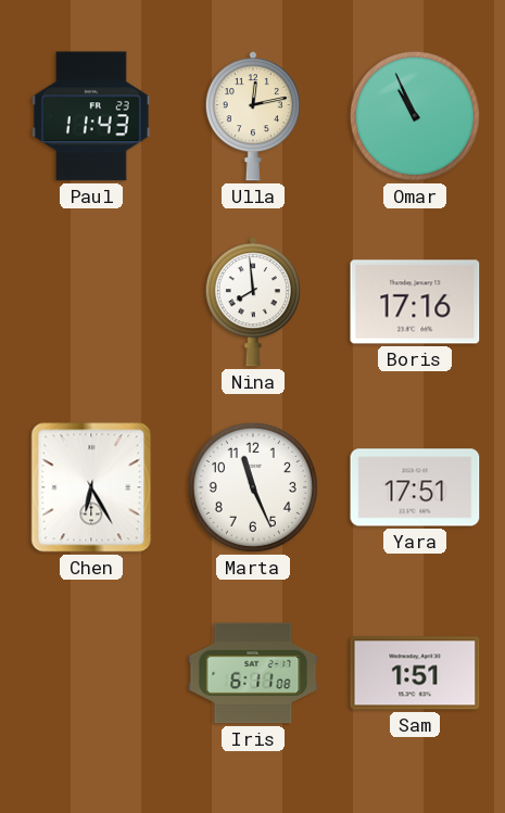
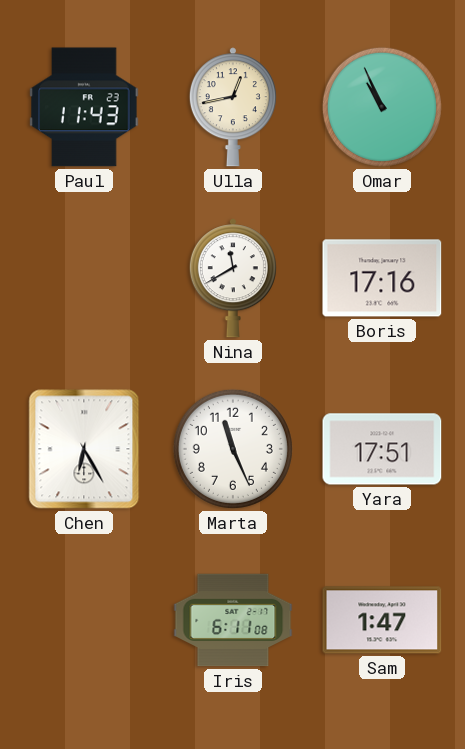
Ulla: 12:13 -> 12:43 (233, 107)
Nina: 7:59 -> 11:40 (233, 278)
Sam: 1:51 -> 1:47 (382, 620)
